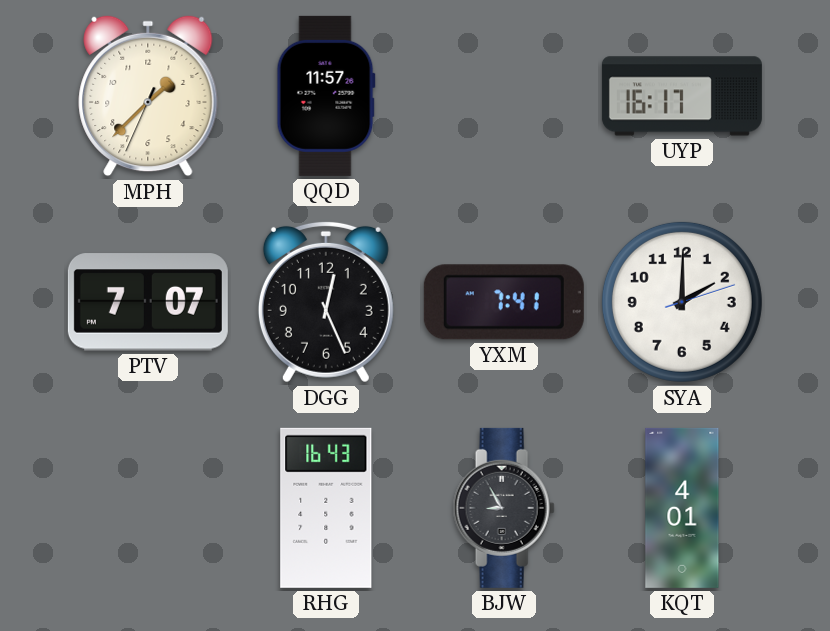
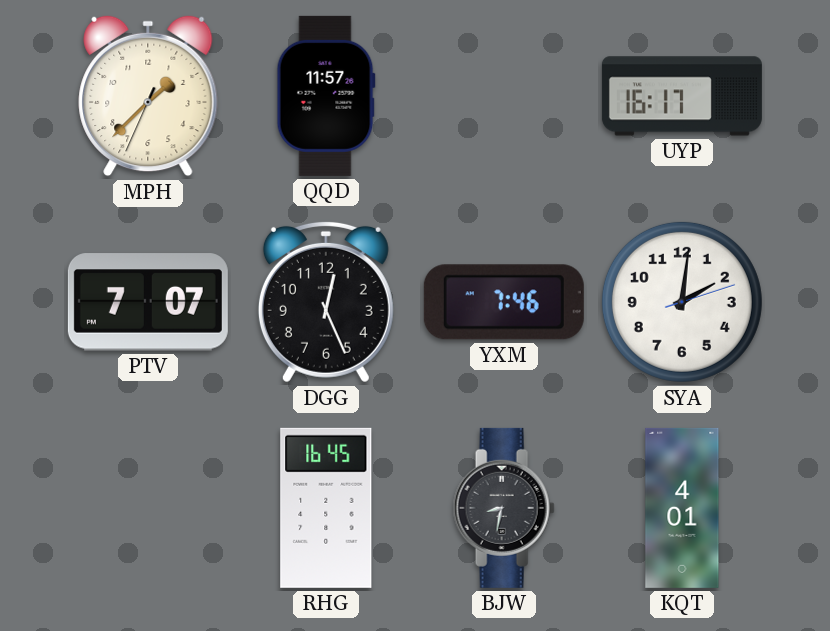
YXM: 7:41 -> 7:46 (504, 302)
SYA: 2:00 -> 2:01 (682, 302)
RHG: 16:43 -> 16:45 (326, 508)
BJW: 8:55 -> 8:32 (504, 508)
